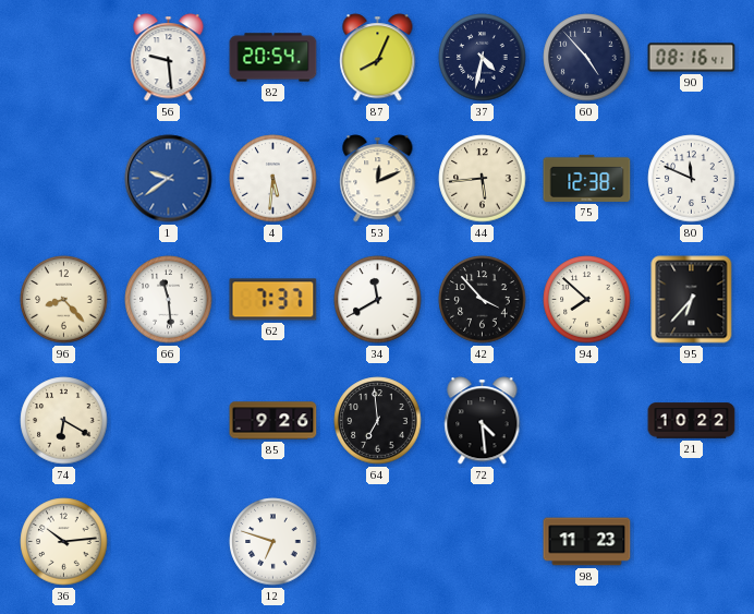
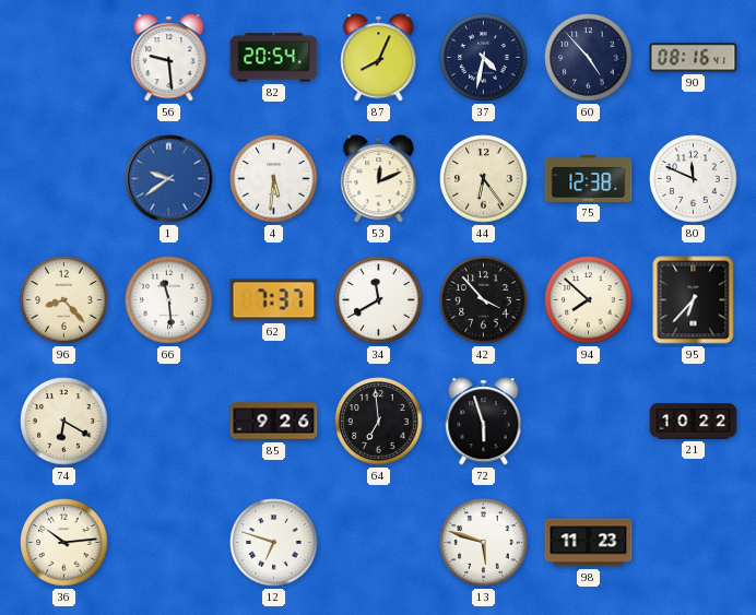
44: 5:44 -> 6:24 (484, 179)
72: 4:29 -> 5:57 (484, 422)
13: none -> 5:48 (484, 543)
